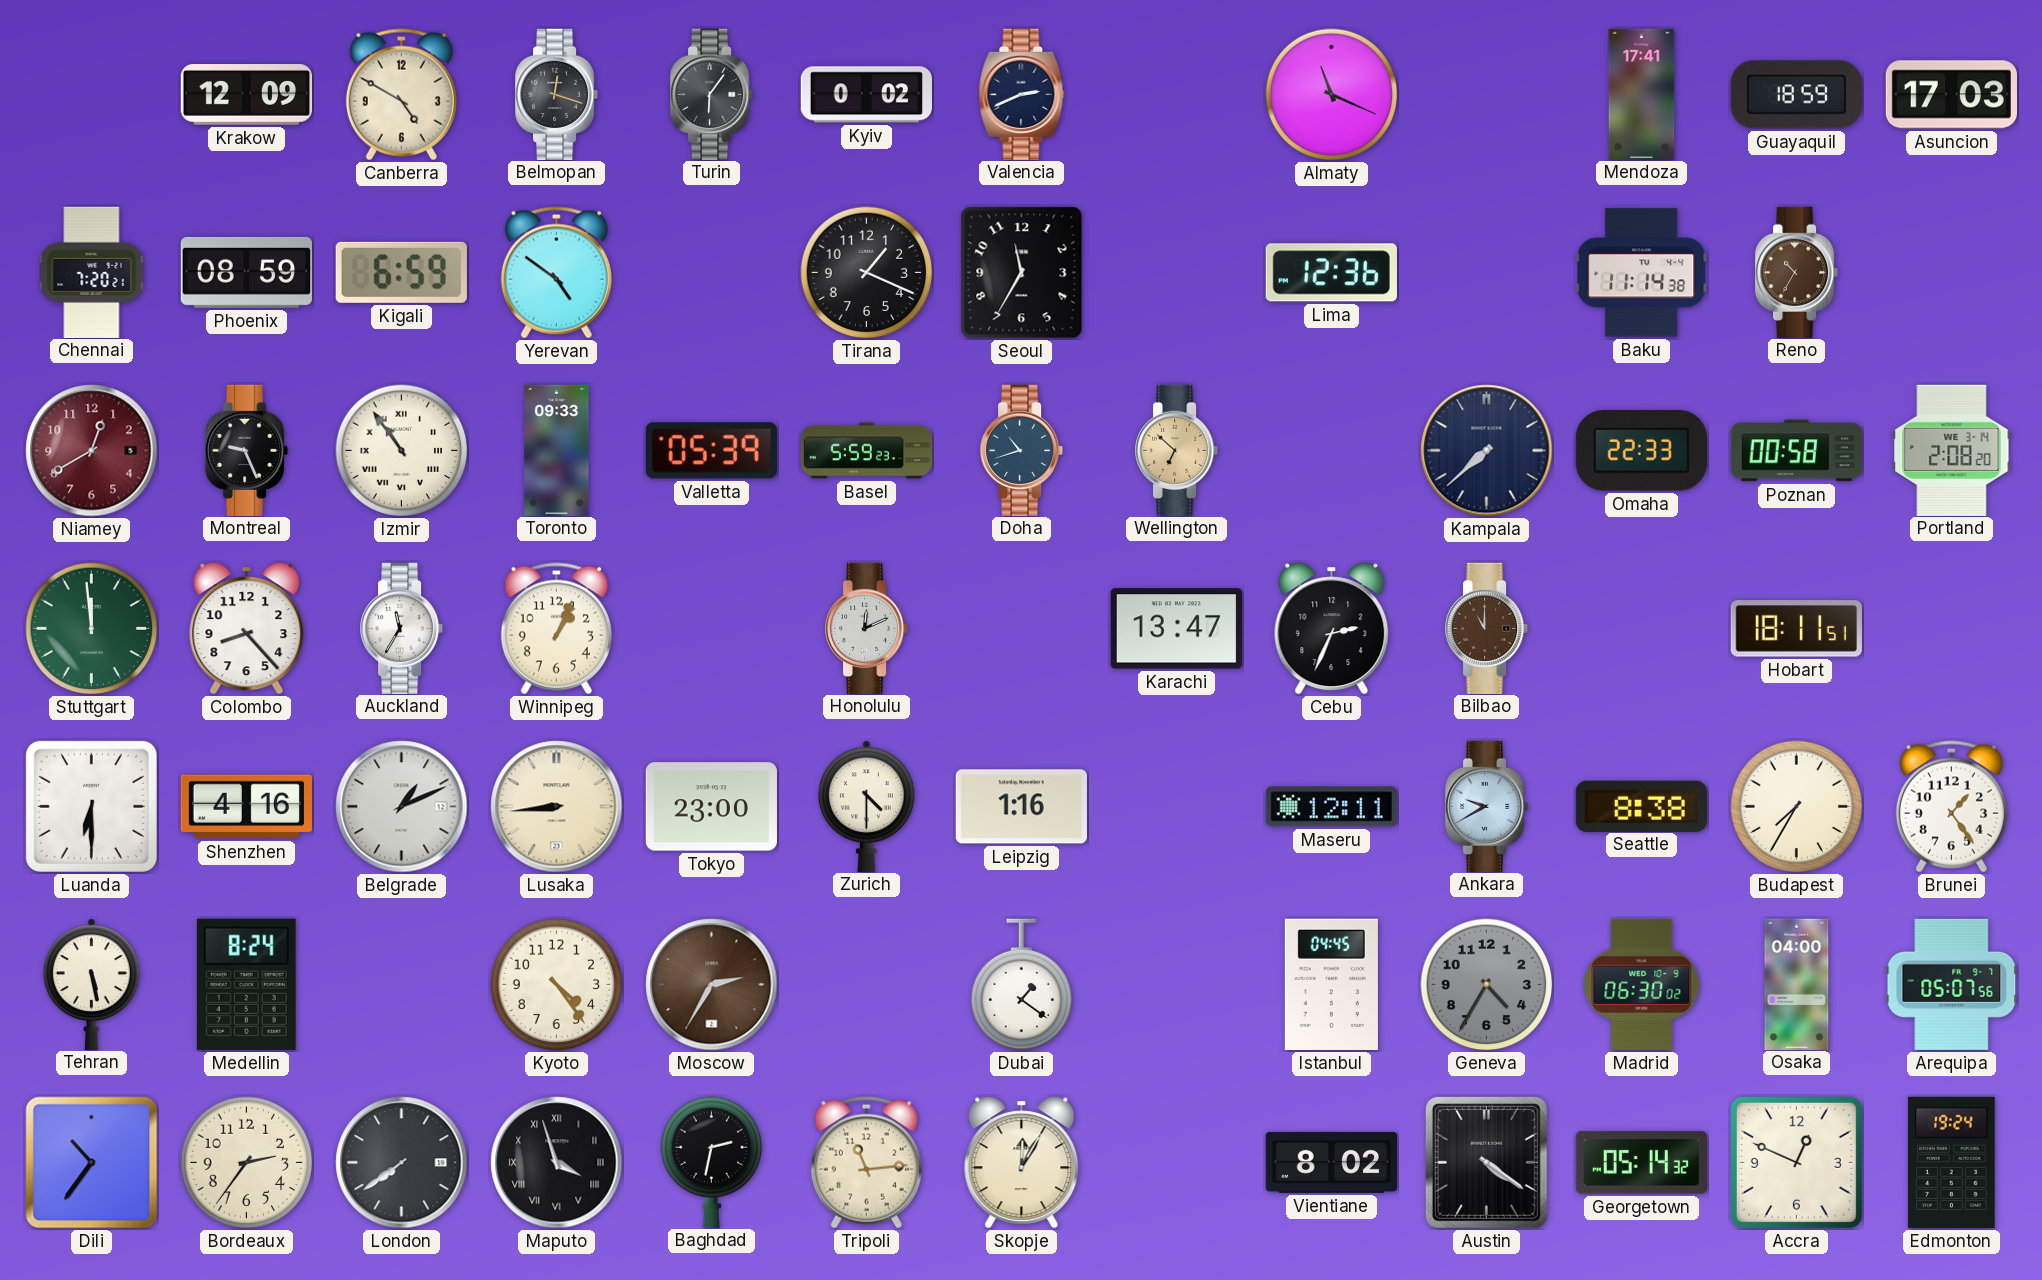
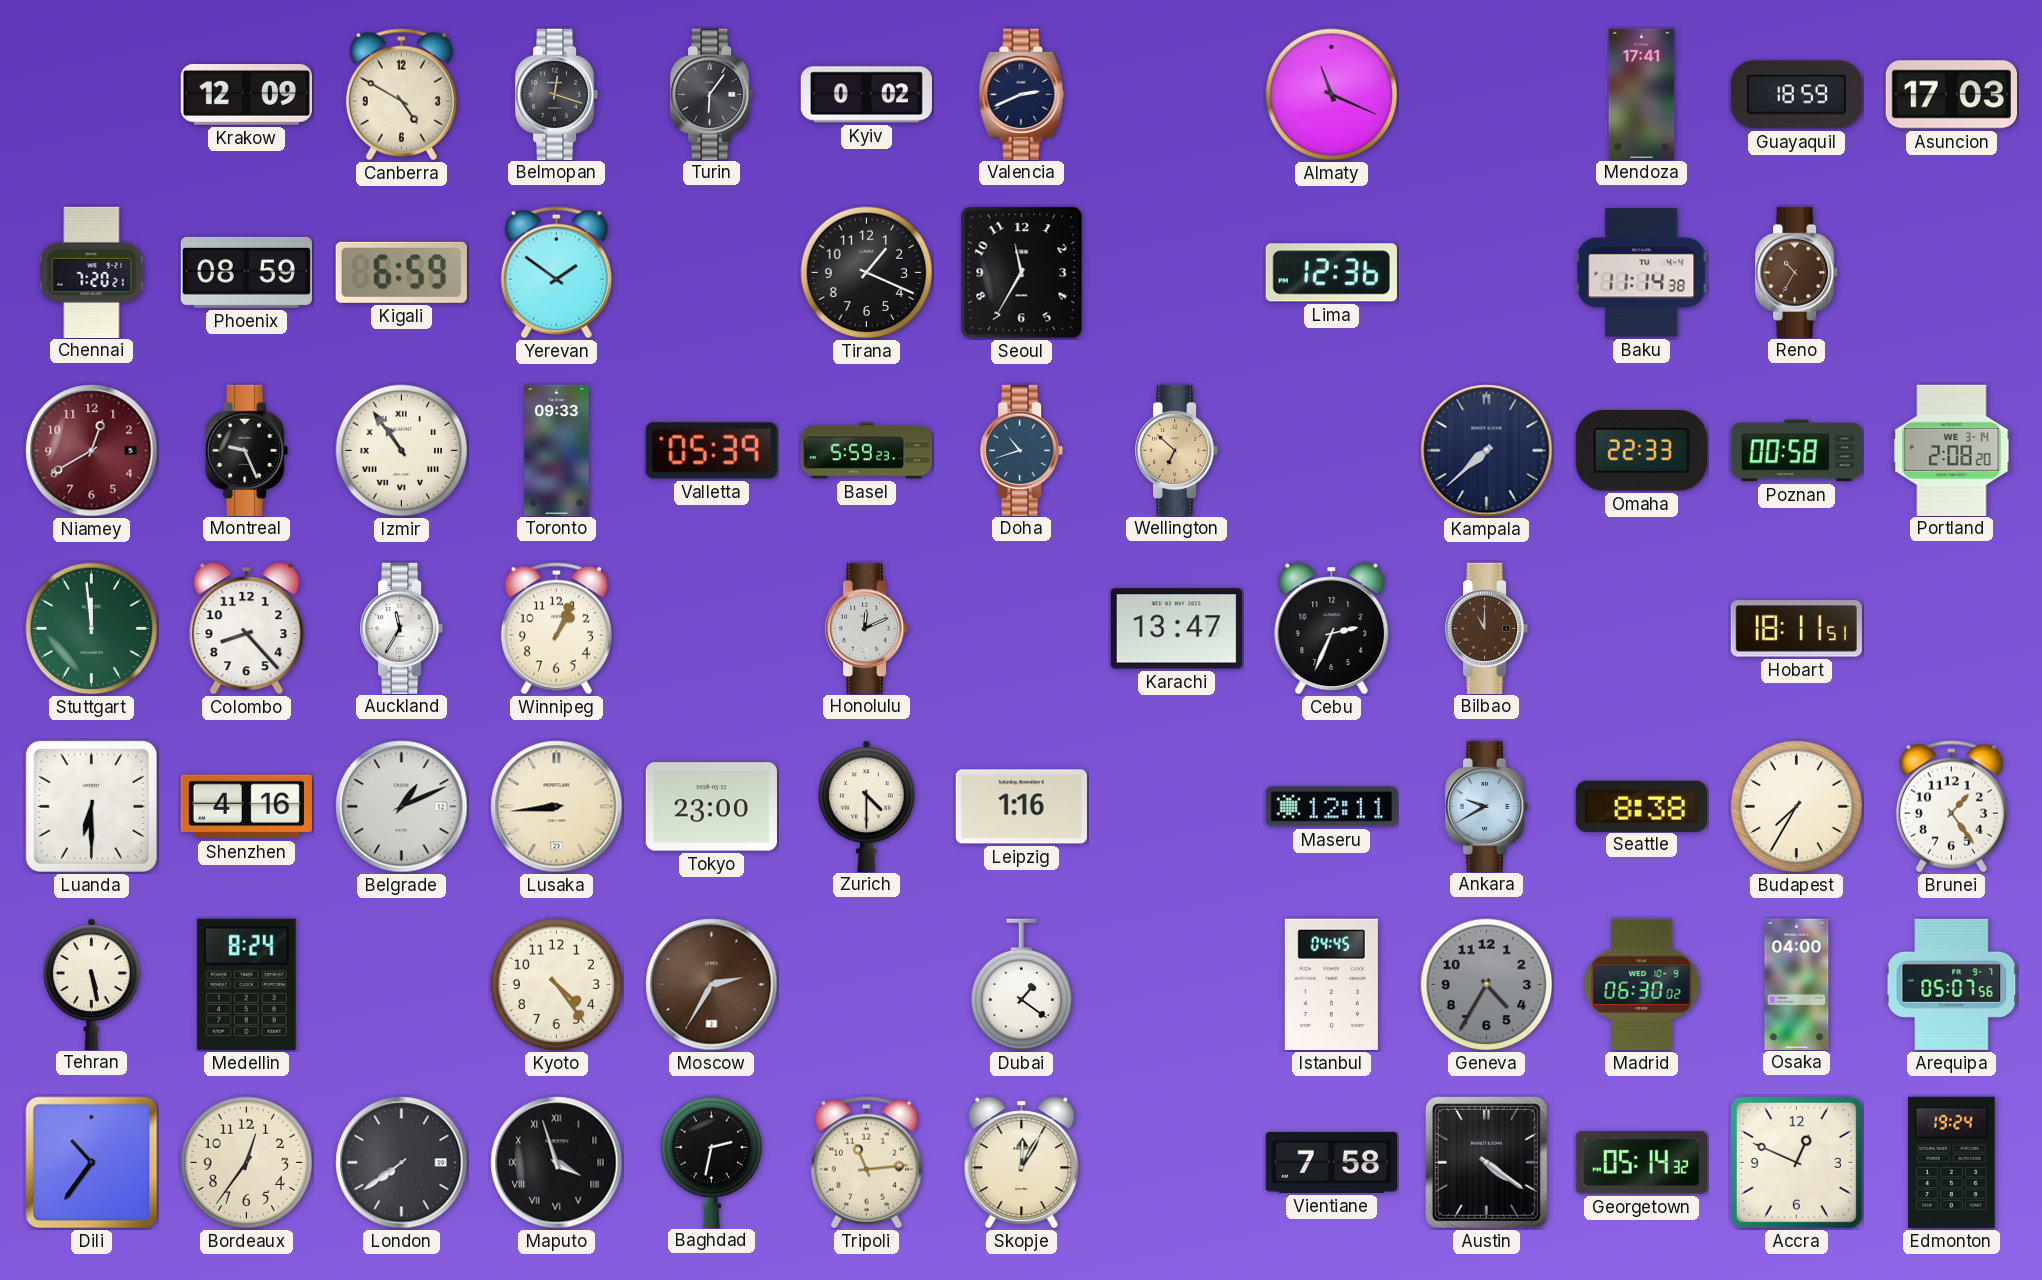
Yerevan: 4:51 -> 1:51 (556, 273)
Bordeaux: 2:36 -> 12:36 (247, 1163)
Vientiane: 8:02 -> 7:58 (1331, 1162)
